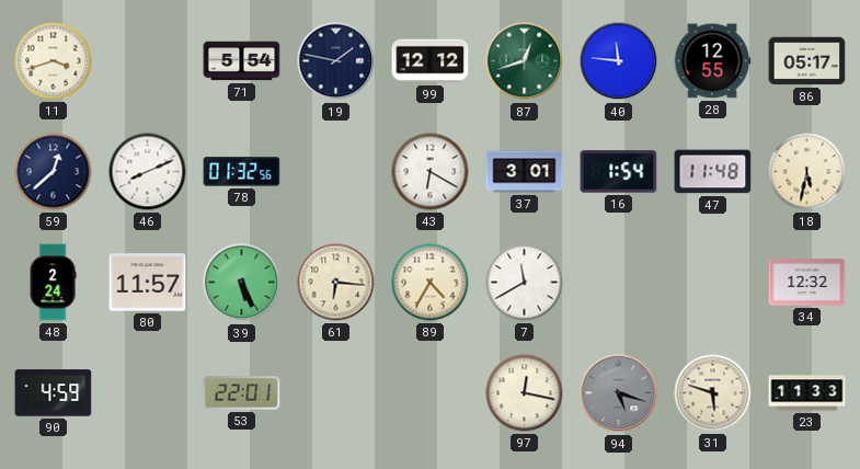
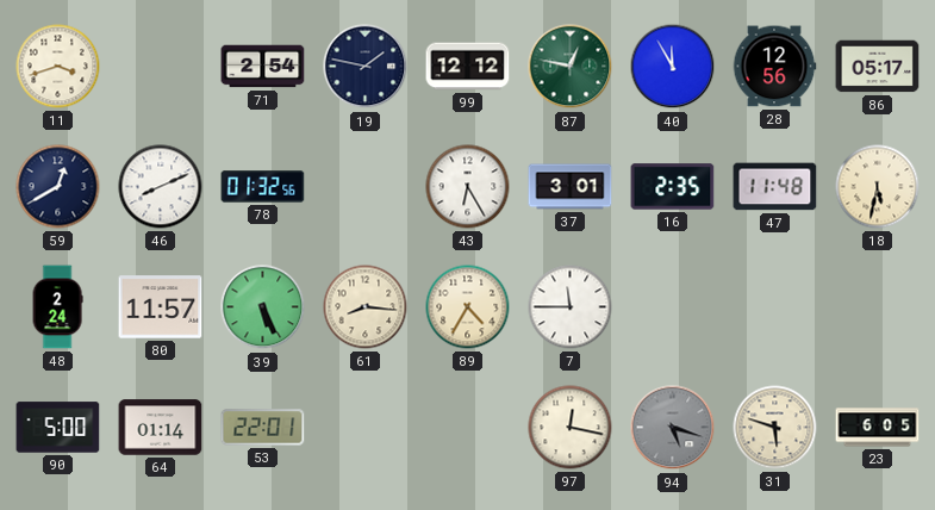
71: 5:54 -> 2:54 (263, 67)
87: 12:42 -> 12:47 (571, 67)
40: 11:46 -> 11:55 (673, 67)
28: 12:55 -> 12:56 (774, 67)
59: 12:38 -> 12:40 (58, 187)
43: 6:20 -> 6:25 (468, 187)
16: 1:54 -> 2:35 (673, 187)
61: 6:16 -> 8:16 (366, 307)
7: 11:40 -> 11:45 (571, 307)
34: 12:32 -> none (807, 283)
90: 4:59 -> 5:00 (58, 428)
64: none -> 01:14 (161, 428)
23: 11:33 -> 6:05 (878, 428)
